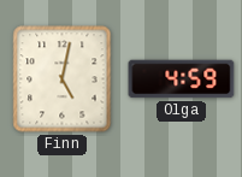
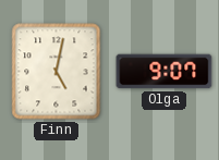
Olga: 4:59 -> 9:07 (165, 72)
